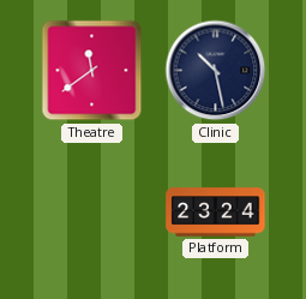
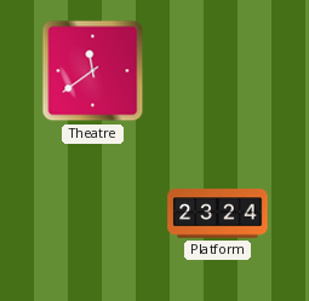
Clinic: 10:28 -> none (216, 71)
